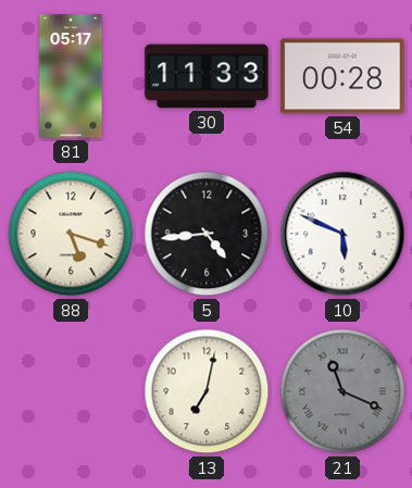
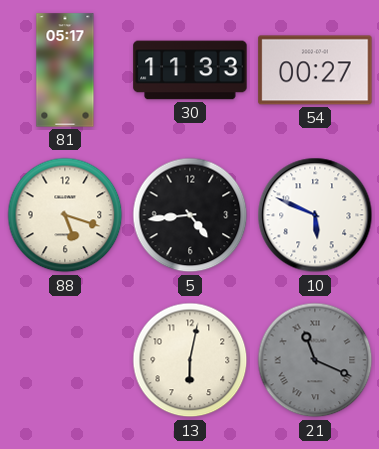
54: 00:28 -> 00:27 (315, 70)
13: 7:02 -> 6:02 (190, 360)
